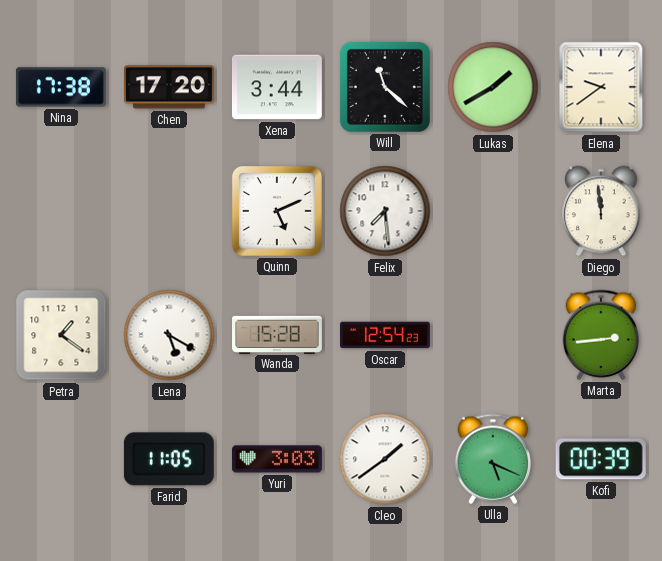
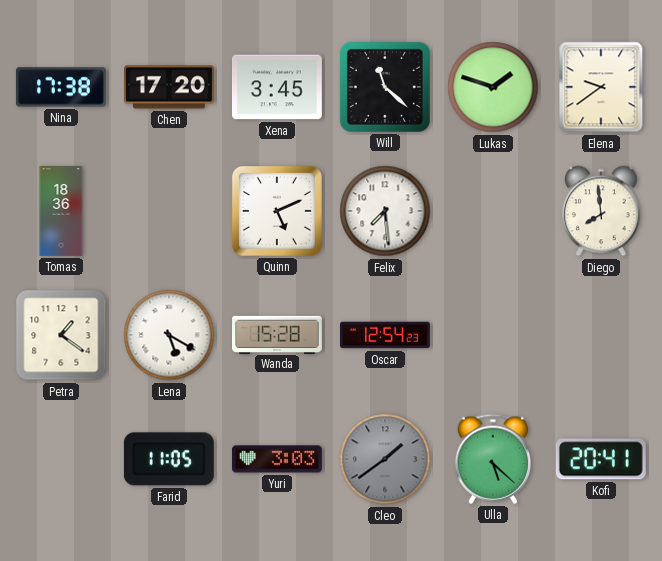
Xena: 3:44 -> 3:45 (277, 87)
Lukas: 1:40 -> 1:48 (493, 87)
Tomas: none -> 18:36 (61, 212)
Diego: 11:59 -> 7:59 (602, 211)
Marta: 2:44 -> none (601, 335)
Cleo dial: white -> grey (385, 459)
Ulla: 5:19 -> 5:22 (493, 459)
Kofi: 00:39 -> 20:41 (601, 459)
